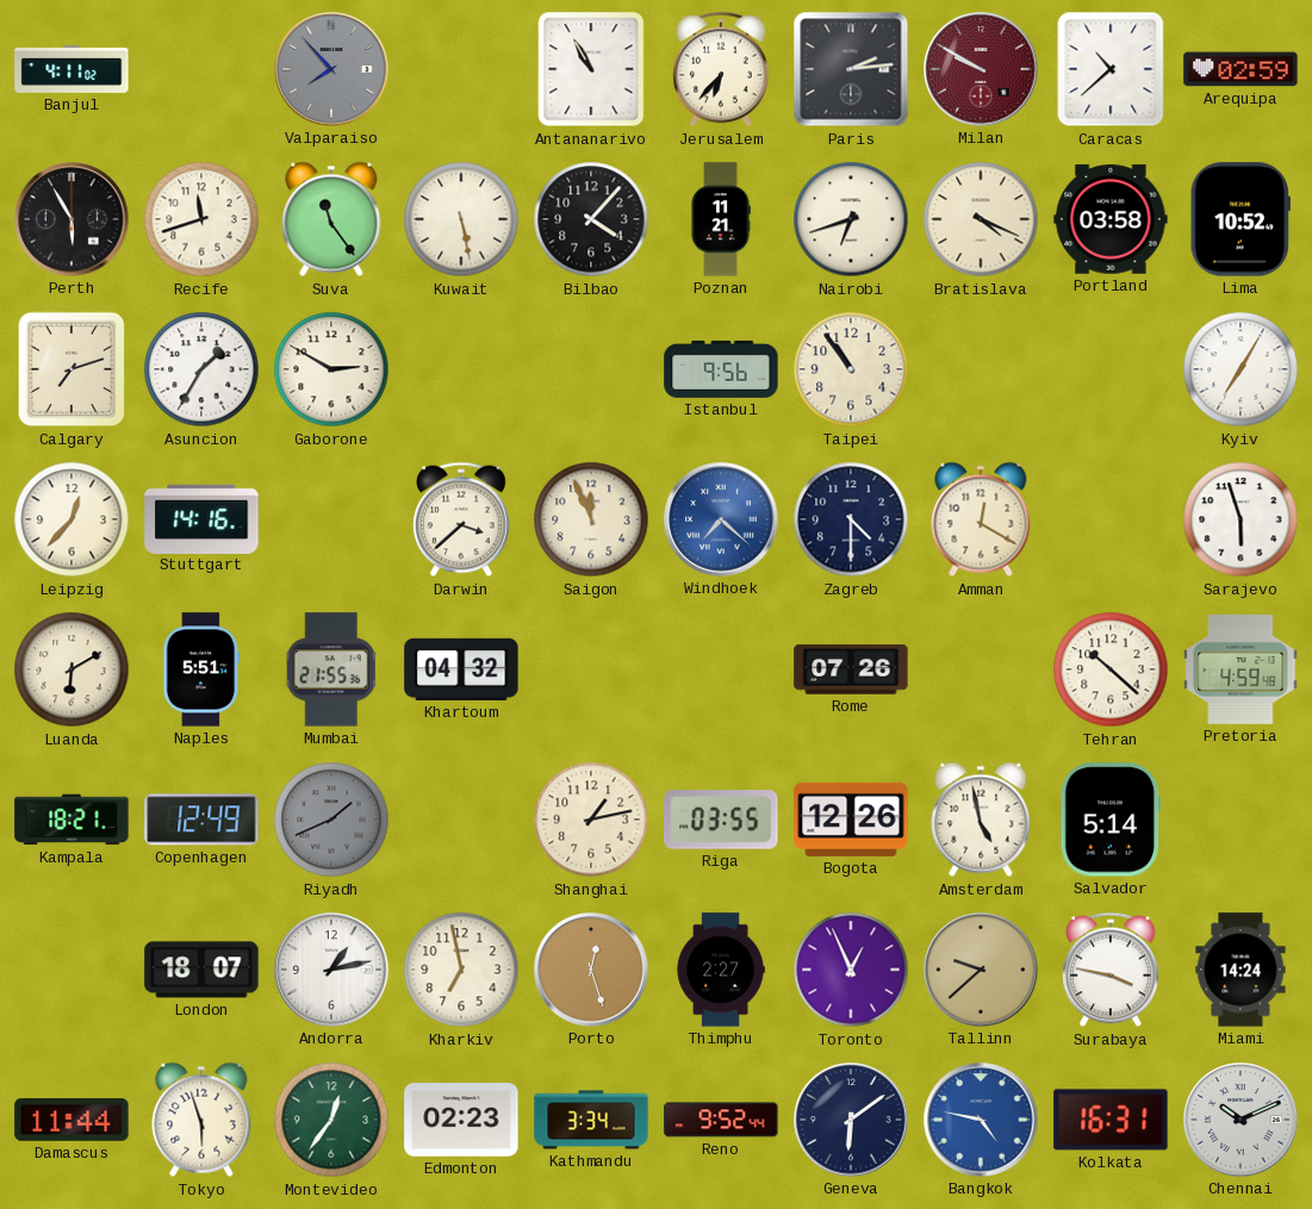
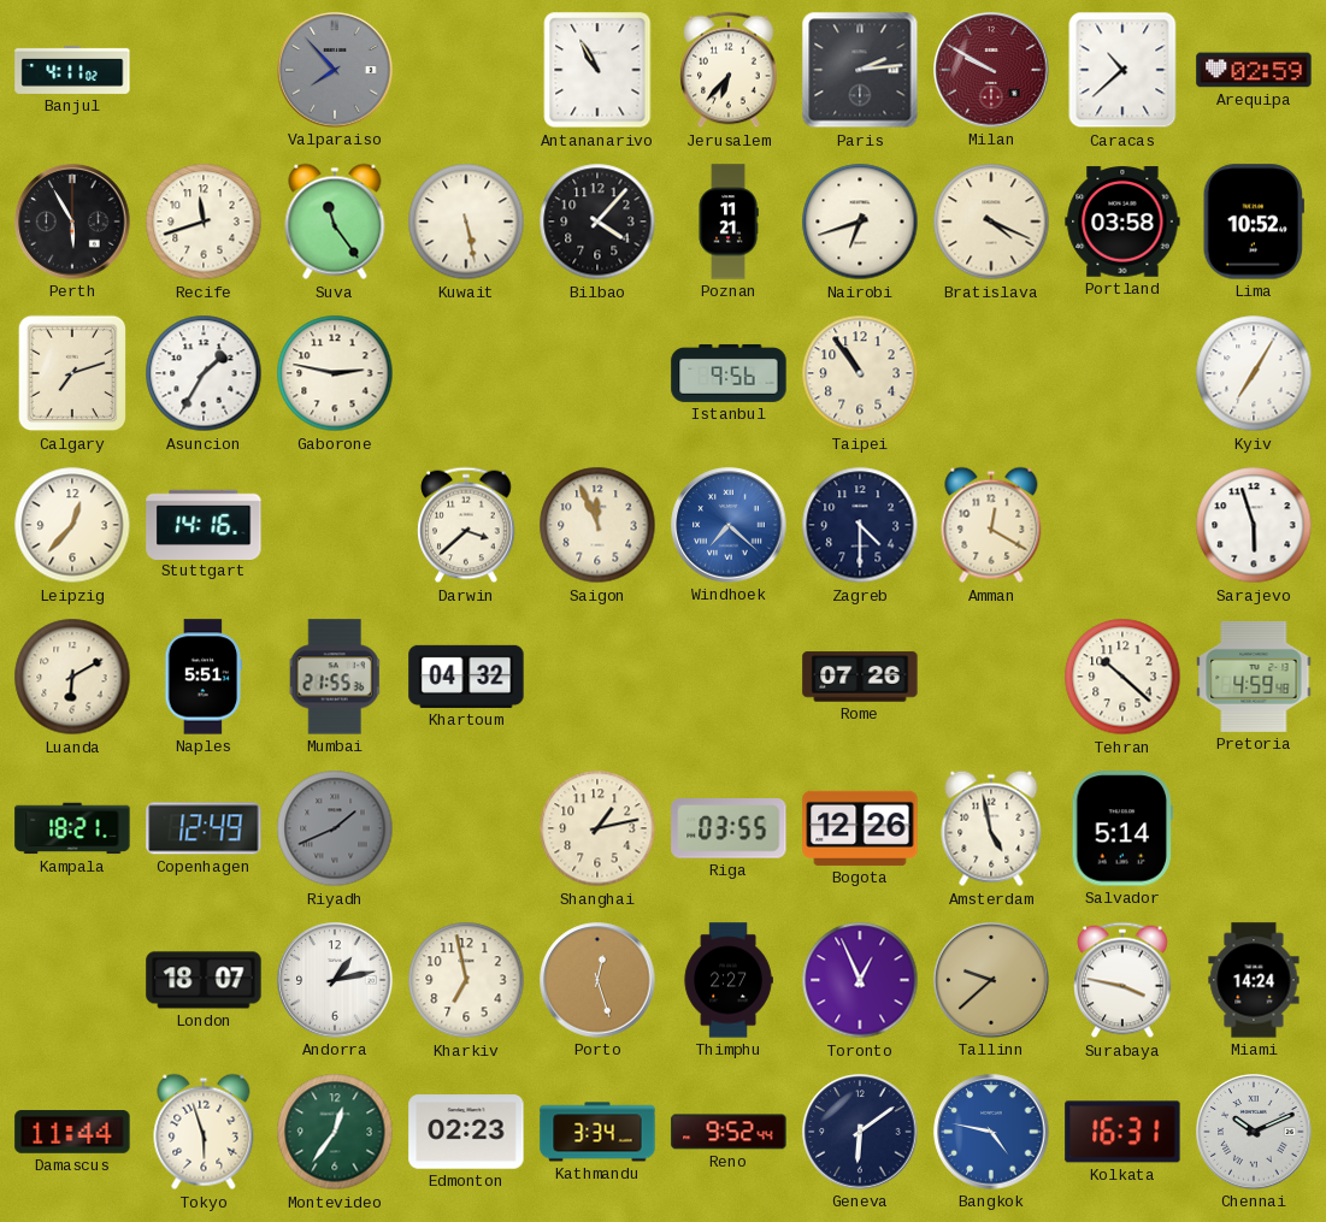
Gaborone: 2:50 -> 2:47 (335, 373)
